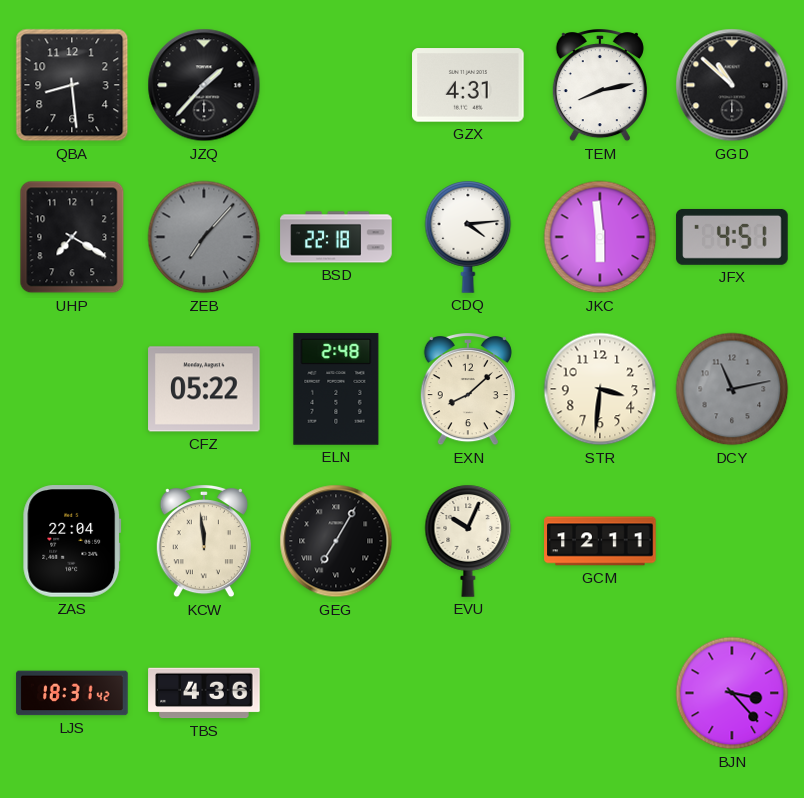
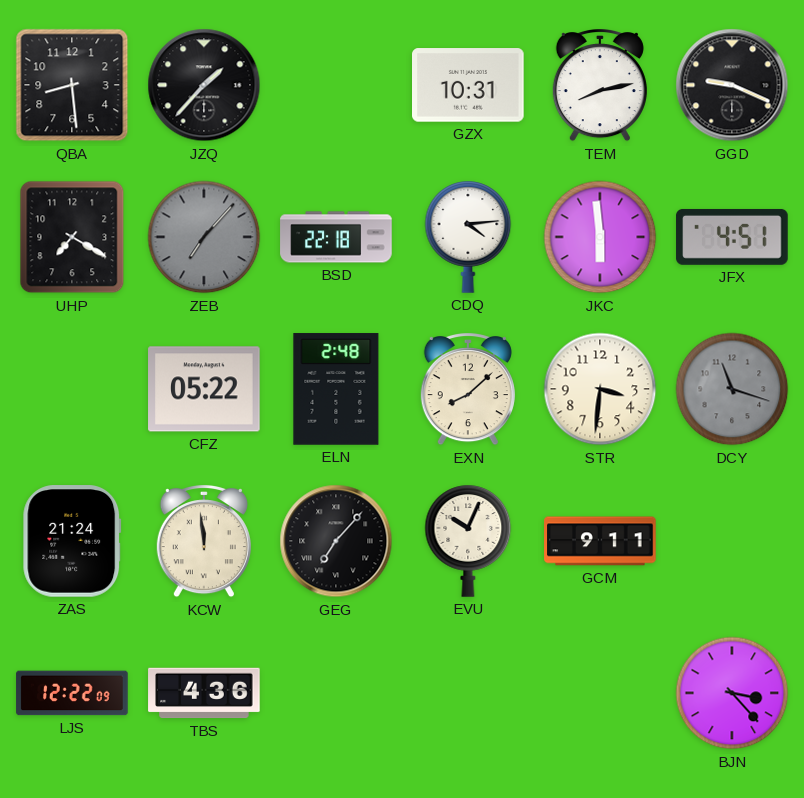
GZX: 4:31 -> 10:31 (468, 85)
GGD: 10:52 -> 9:19 (732, 85)
DCY: 11:13 -> 11:18 (732, 389)
ZAS: 22:04 -> 21:24 (72, 541)
GEG: 7:05 -> 7:07 (336, 541)
GCM: 12:11 -> 9:11 (600, 541)
LJS: 18:31 -> 12:22 (72, 693)
